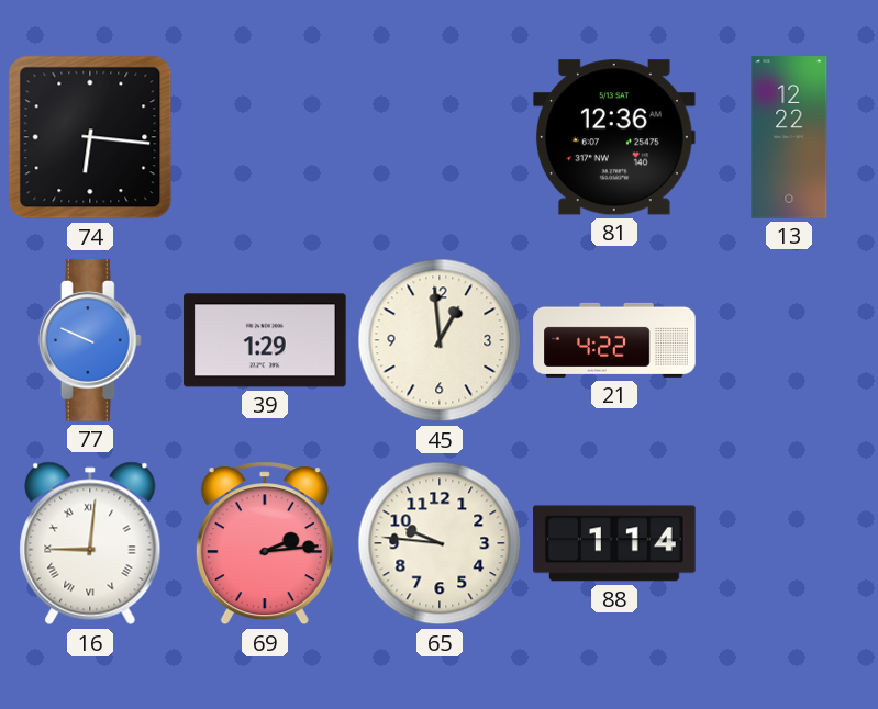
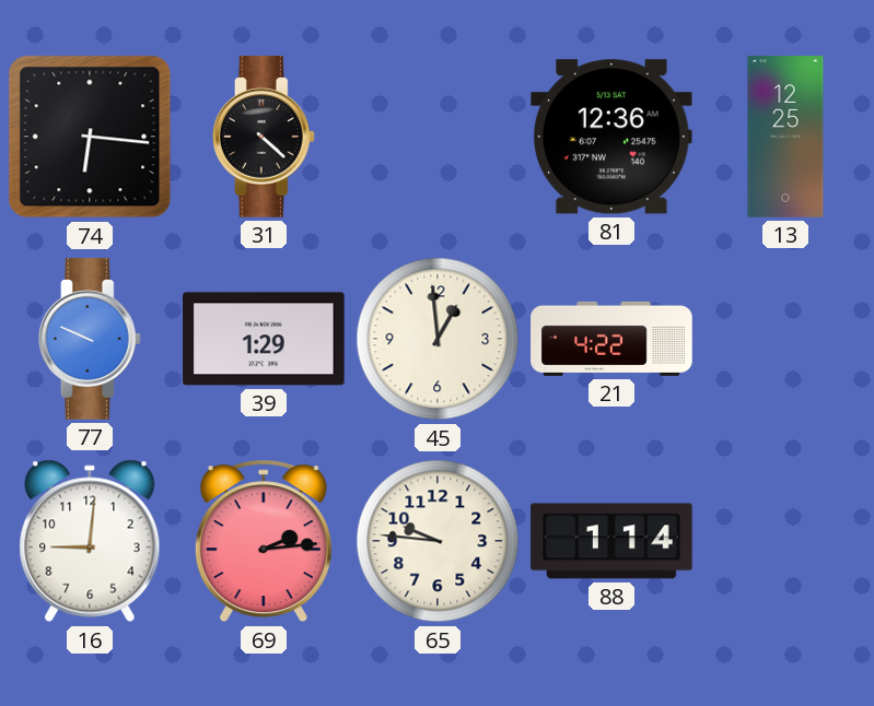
31: none -> 4:22 (264, 137)
13: 12:22 -> 12:25 (785, 137)
16 numerals: Roman -> Arabic (90, 541)
